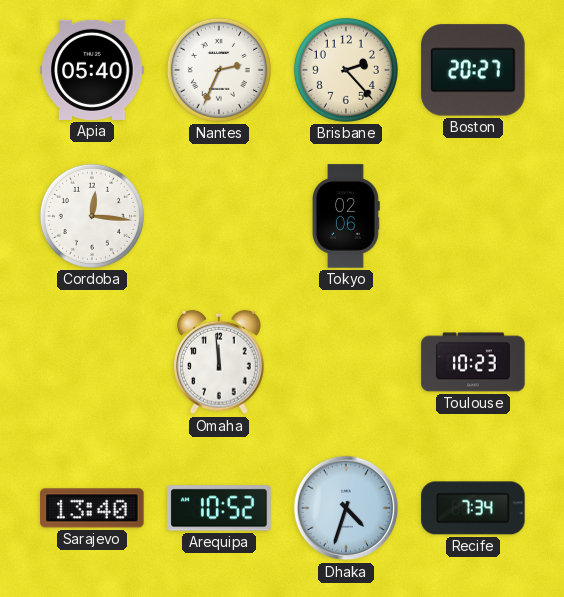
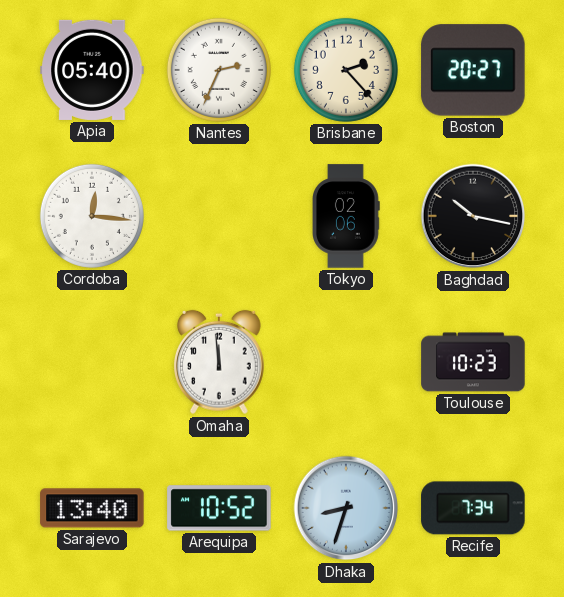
Baghdad: none -> 10:17 (473, 216)
Dhaka: 4:33 -> 8:33 (346, 508)
